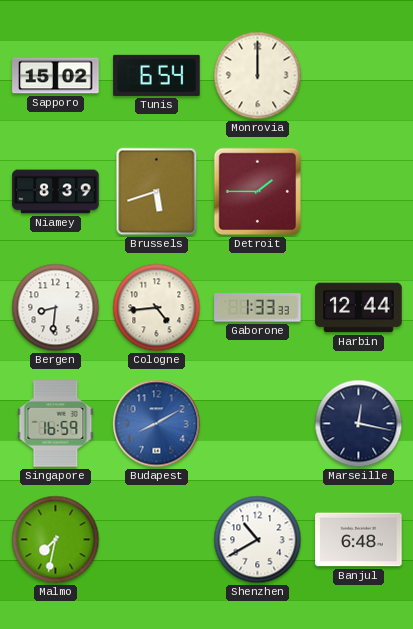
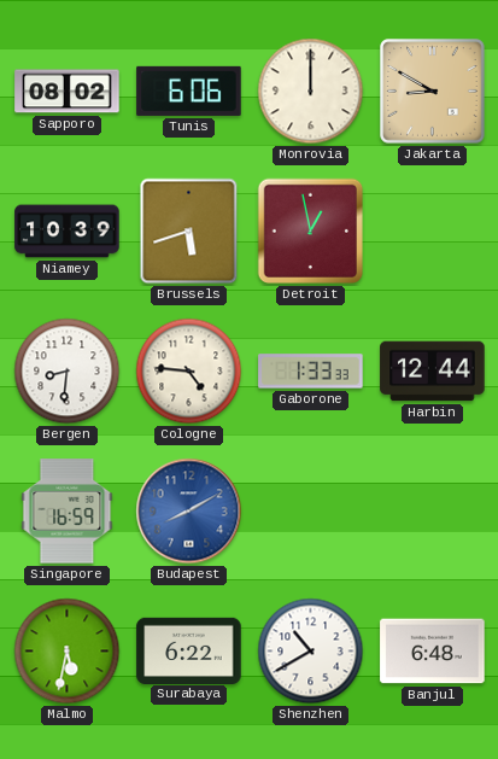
Sapporo: 15:02 -> 08:02 (68, 92)
Tunis: 6:54 -> 6:06 (189, 91)
Jakarta: none -> 8:50 (433, 92)
Niamey: 8:39 -> 10:39 (68, 232)
Detroit: 1:45 -> 12:58 (311, 232)
Cologne: 4:44 -> 4:46 (189, 372)
Marseille: 12:17 -> none (359, 424)
Malmo: 7:32 -> 5:32 (68, 652)
Surabaya: none -> 6:22 (189, 650)
